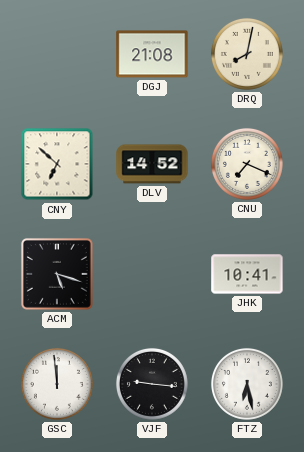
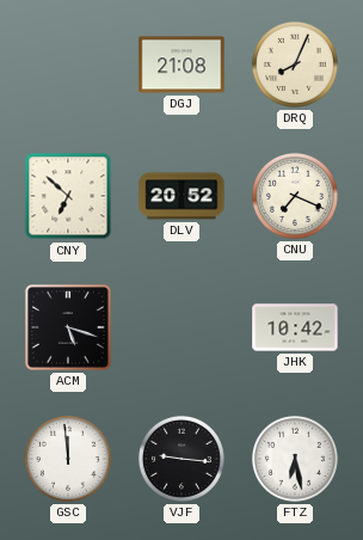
DRQ: 8:02 -> 8:04 (295, 65)
DLV: 14:52 -> 20:52 (181, 196)
JHK: 10:41 -> 10:42 (295, 327)
